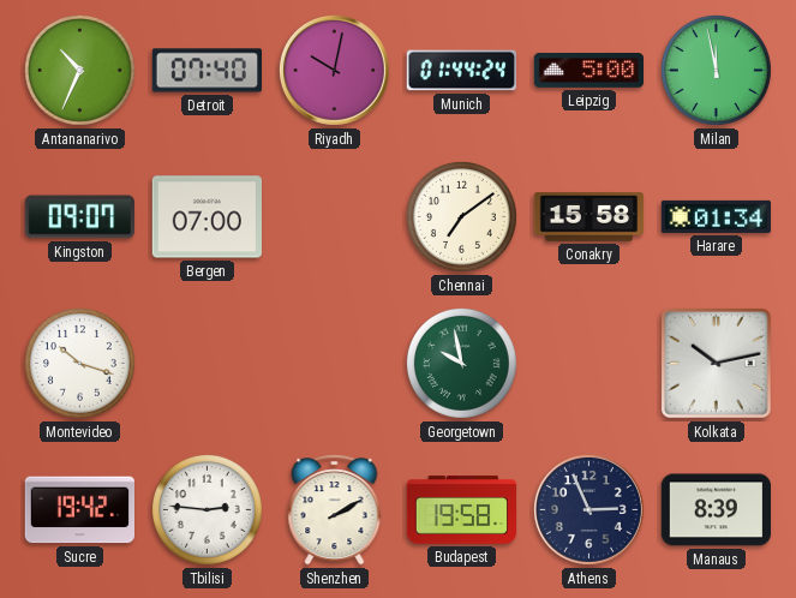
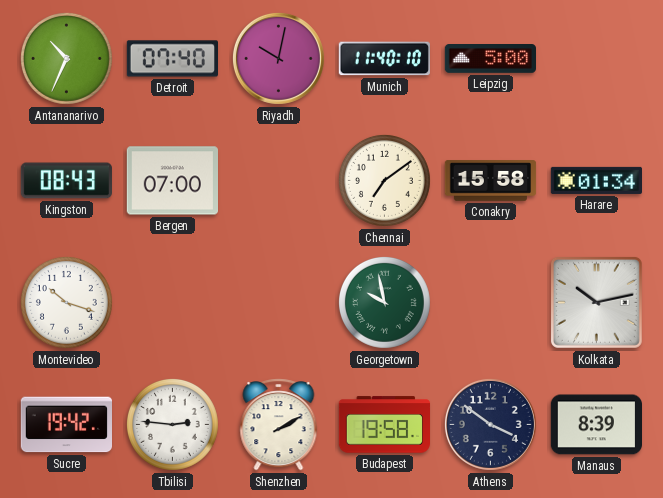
Munich: 01:44 -> 11:40 (384, 59)
Milan: 11:58 -> none (716, 70)
Kingston: 09:07 -> 08:43 (66, 181)
Athens: 2:56 -> 3:51 (490, 424)
